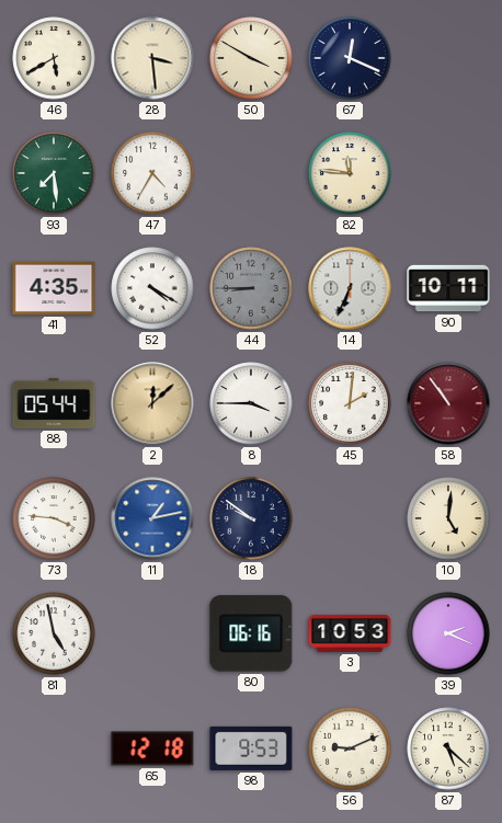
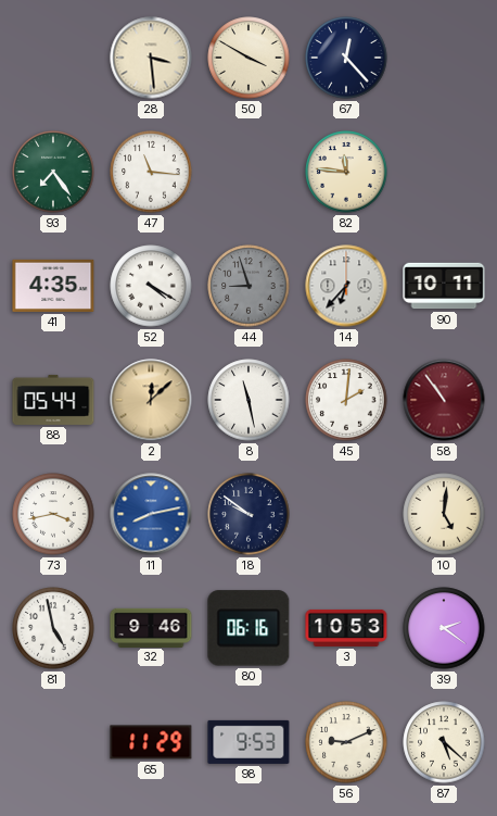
46: 5:40 -> none (54, 58)
67: 12:19 -> 12:23 (346, 58)
93: 7:29 -> 7:24 (53, 172)
47: 4:35 -> 11:16 (151, 172)
44: 8:45 -> 8:57 (248, 286)
14: 6:34 -> 6:37 (346, 286)
8: 3:45 -> 11:28 (248, 400)
73: 3:46 -> 3:43 (53, 514)
11: 1:13 -> 8:13 (151, 514)
32: none -> 9:46 (151, 627)
39: 2:19 -> 2:21 (444, 628)
65: 12:18 -> 11:29 (151, 742)
